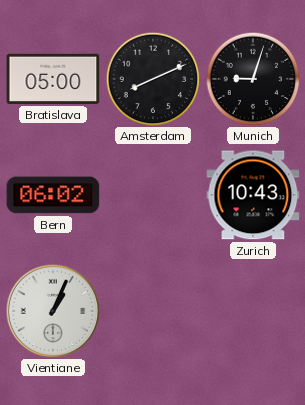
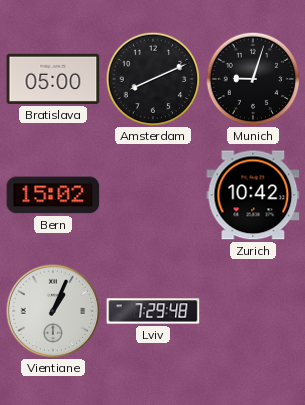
Bern: 06:02 -> 15:02 (53, 195)
Zurich: 10:43 -> 10:42 (253, 195)
Lviv: none -> 7:29 (153, 311)
